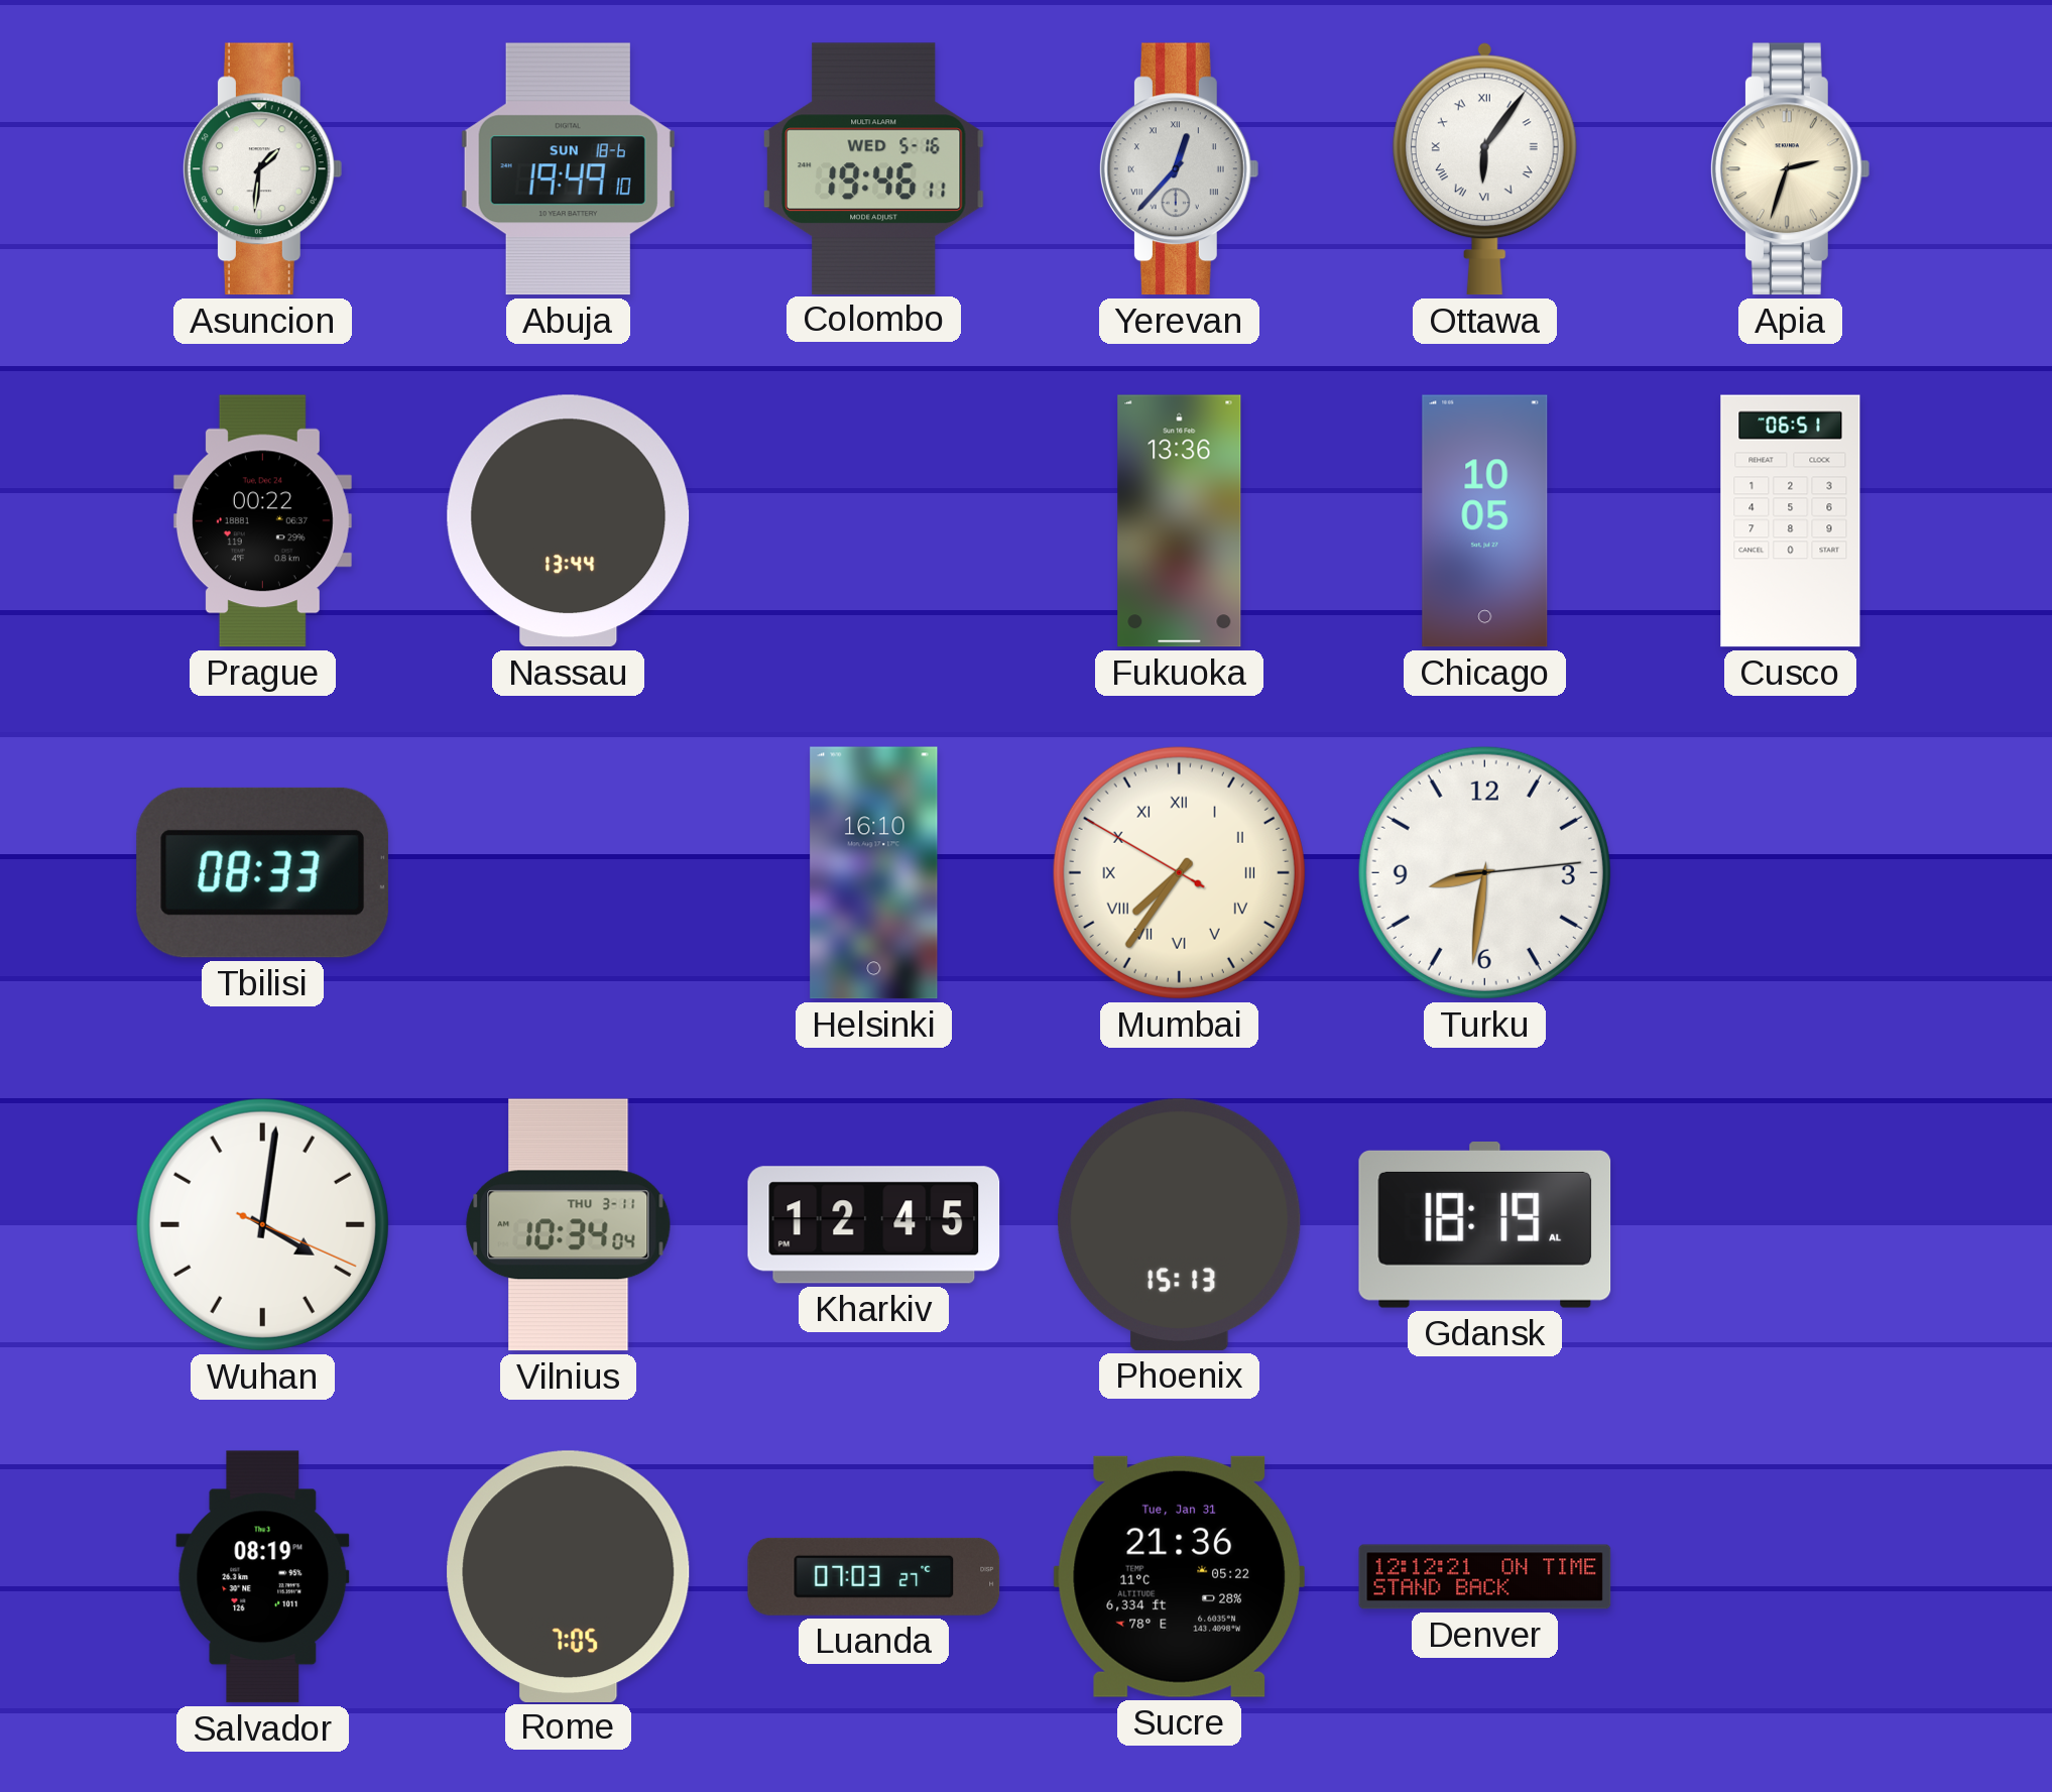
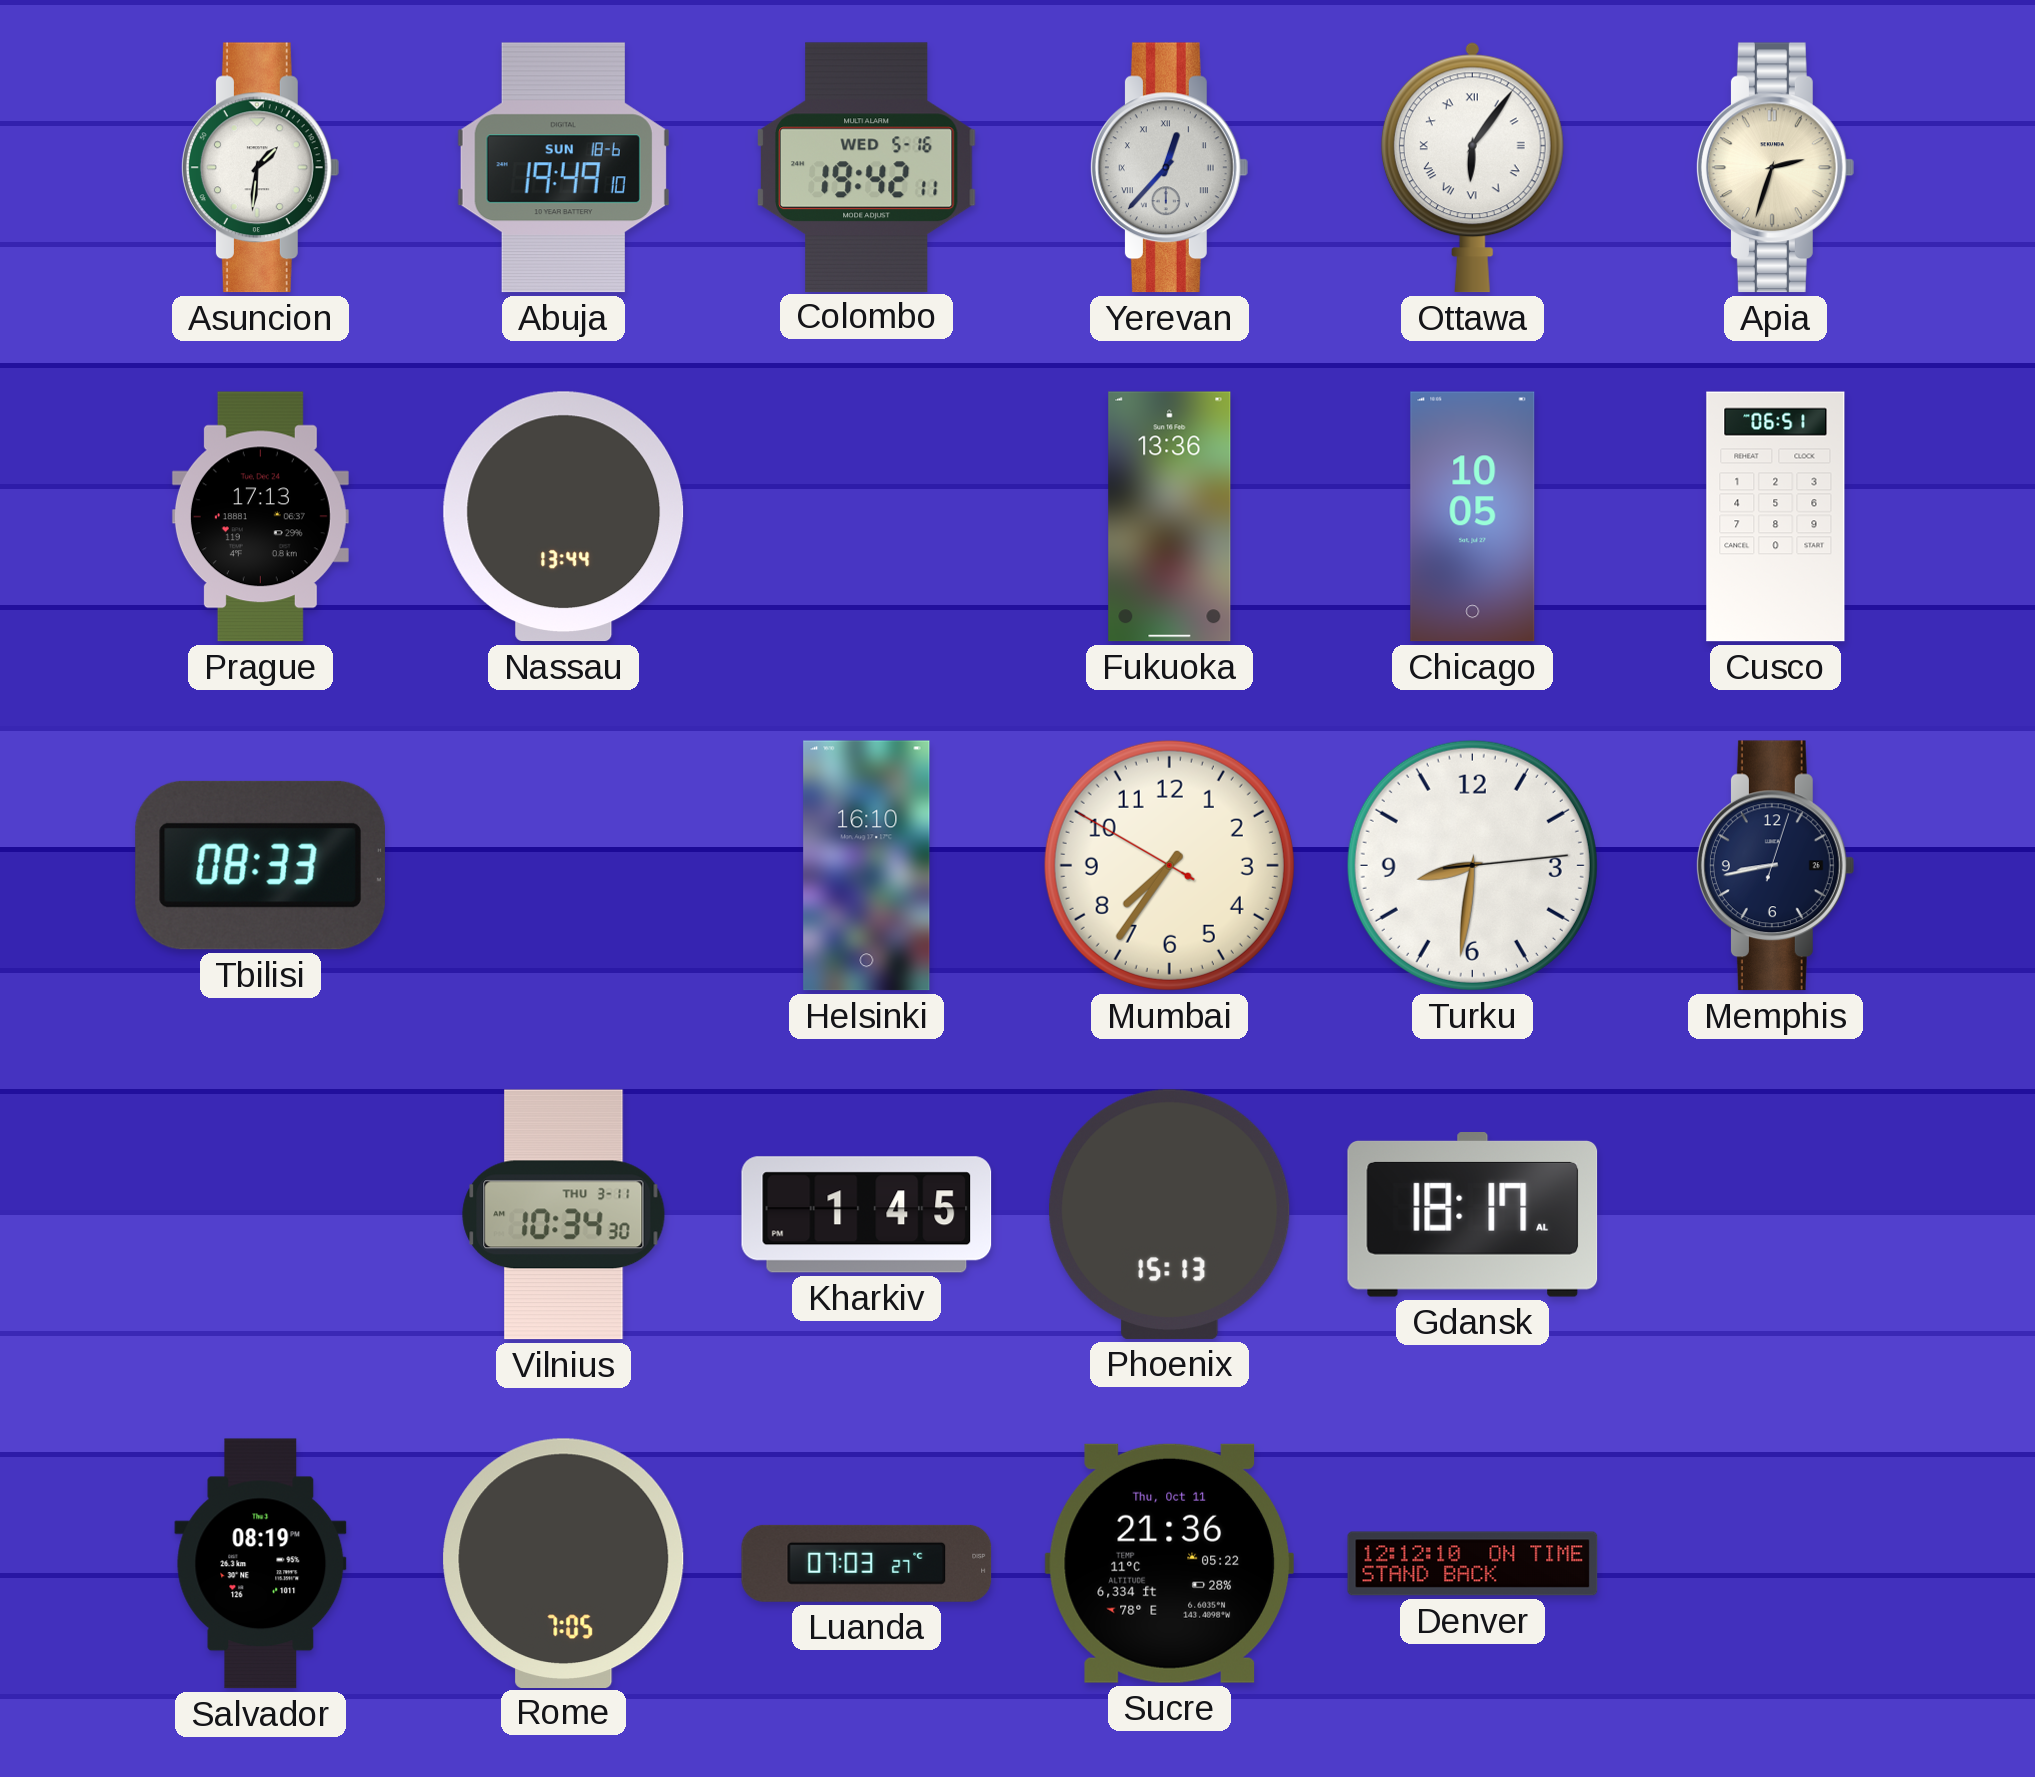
Colombo: 19:46 -> 19:42 (866, 167)
Prague: 00:22 -> 17:13 (260, 517)
Mumbai numerals: Roman -> Arabic (1169, 865)
Memphis: none -> 8:43 (1775, 866)
Wuhan: 4:01 -> none (262, 1224)
Vilnius: 10:34:04 -> 10:34:30 (564, 1215)
Kharkiv: 12:45 -> 1:45 (867, 1215)
Gdansk: 18:19 -> 18:17 (1473, 1215)
Sucre date: Tue, Jan 31 -> Thu, Oct 11 (1169, 1563)
Denver: 12:12:21 -> 12:12:10 (1473, 1564)
